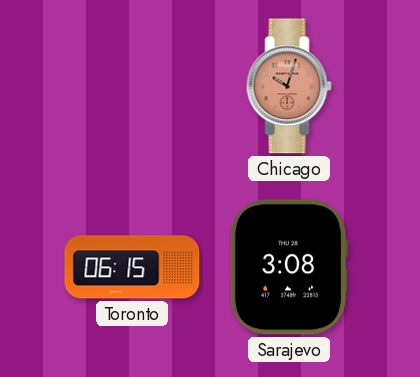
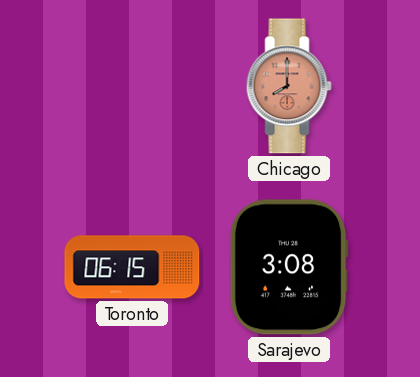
Chicago: 10:03 -> 8:00 (289, 86)
